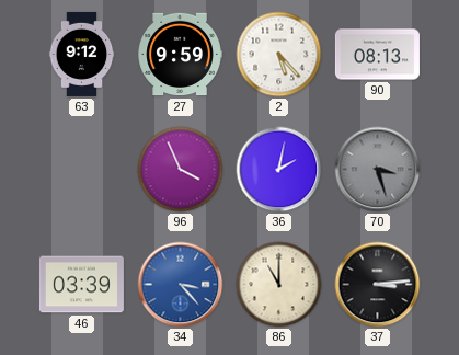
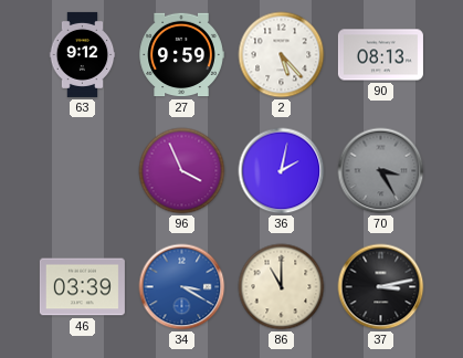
70: 3:27 -> 3:25 (381, 171)
34: 3:23 -> 3:20 (182, 287)
37: 3:14 -> 3:13 (381, 287)
